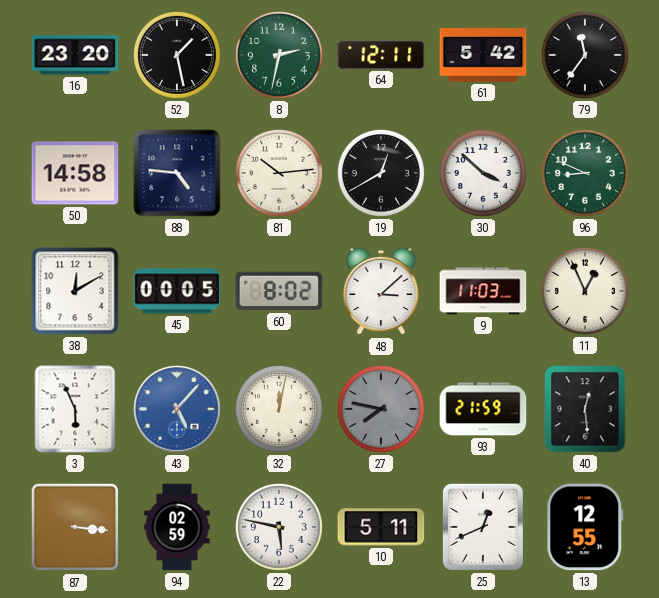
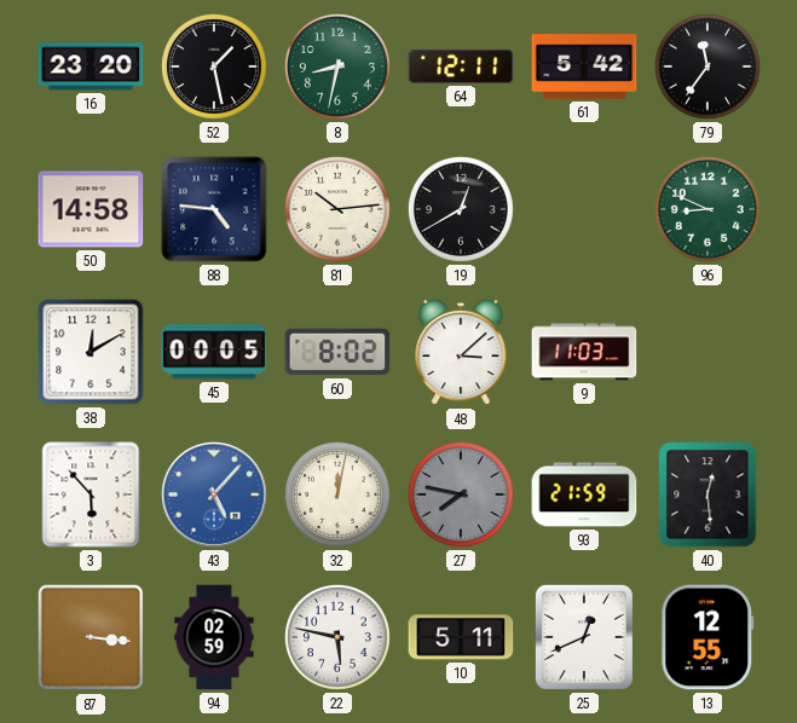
8: 2:32 -> 8:32 (337, 66)
30: 3:52 -> none (483, 173)
11: 12:56 -> none (585, 291)
3: 5:56 -> 5:53 (91, 494)
